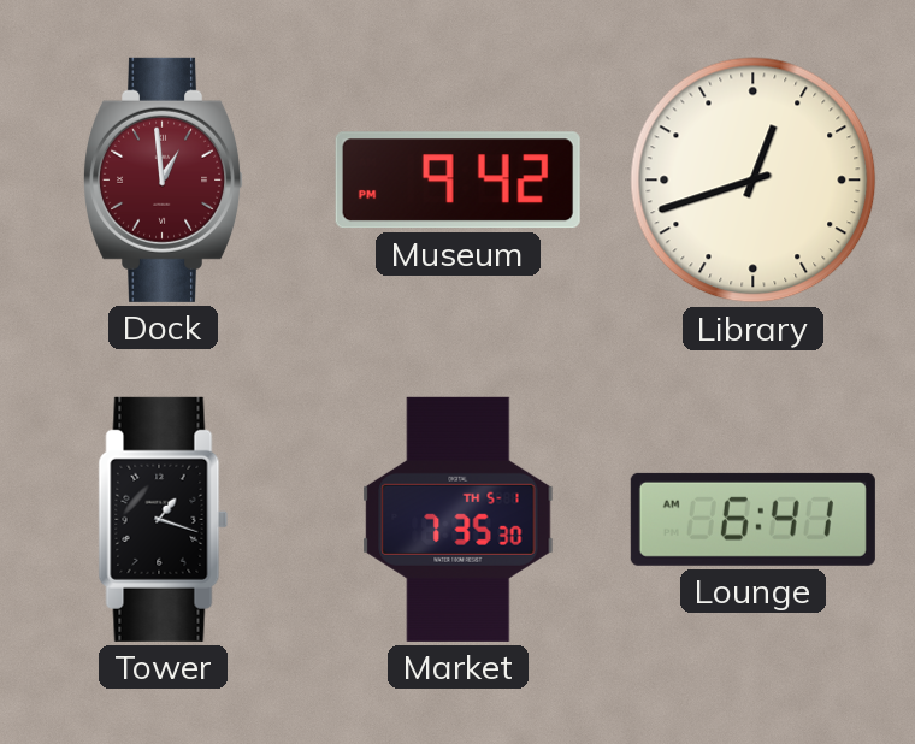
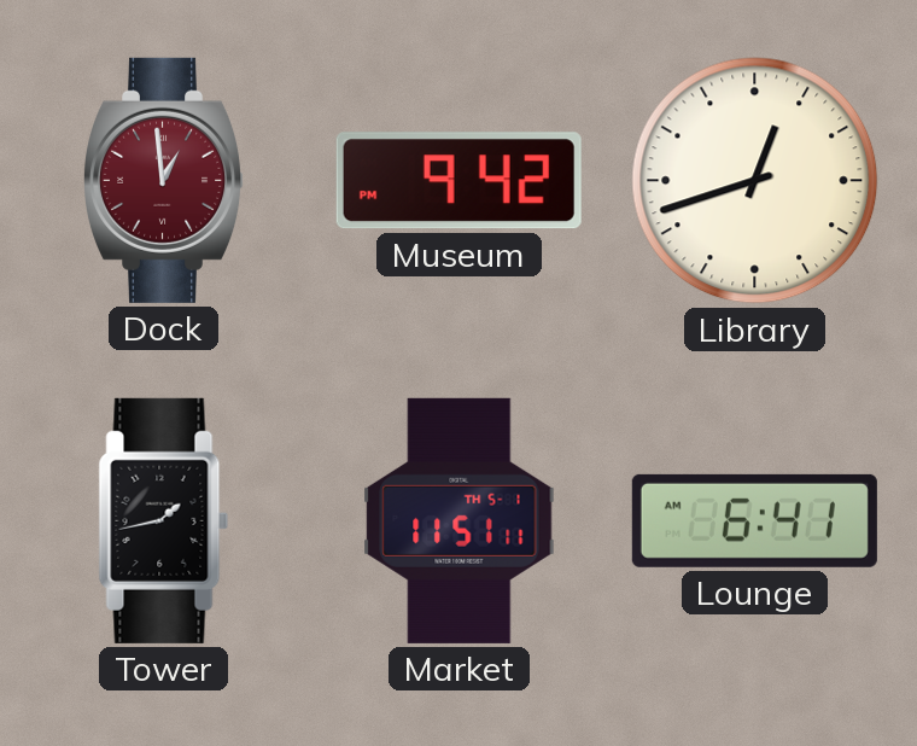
Tower: 1:18 -> 1:43 (164, 520)
Market: 7:35 -> 11:51 (460, 520)
